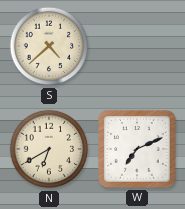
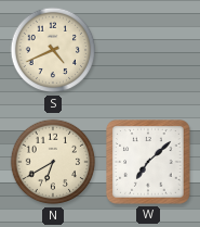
S: 4:38 -> 4:41 (53, 50)
W: 7:11 -> 7:08 (148, 162)
